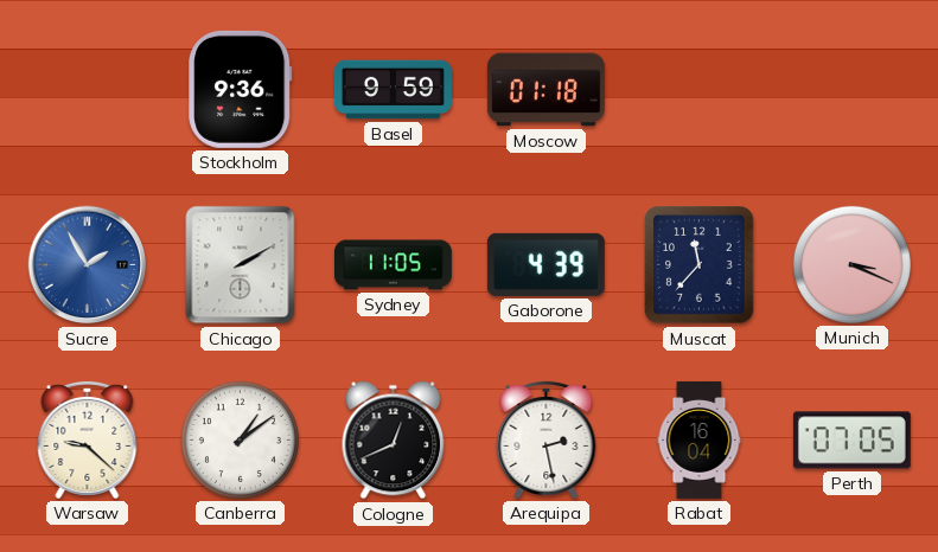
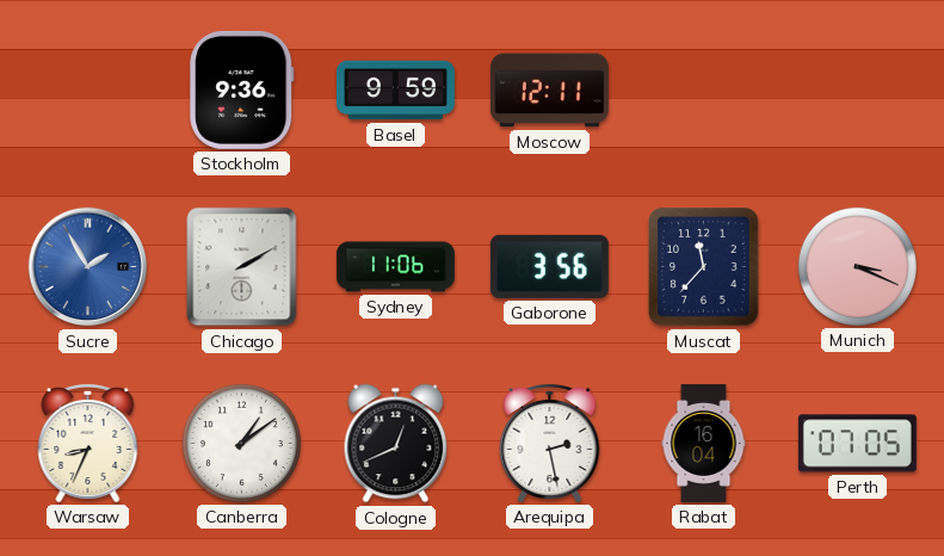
Moscow: 01:18 -> 12:11 (549, 91)
Sydney: 11:05 -> 11:06 (395, 267)
Gaborone: 4:39 -> 3:56 (549, 266)
Warsaw: 9:22 -> 8:34 (88, 443)
